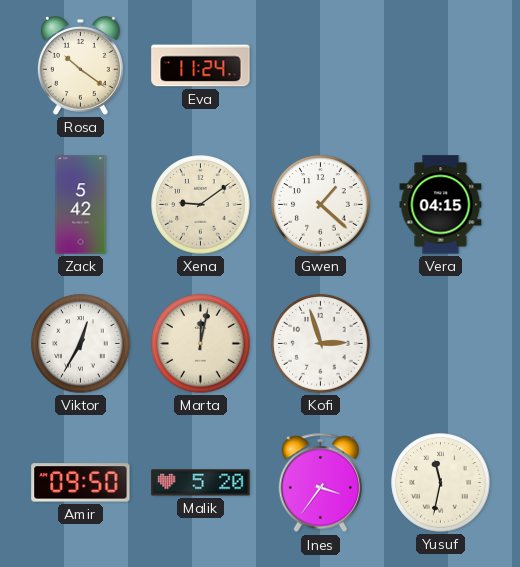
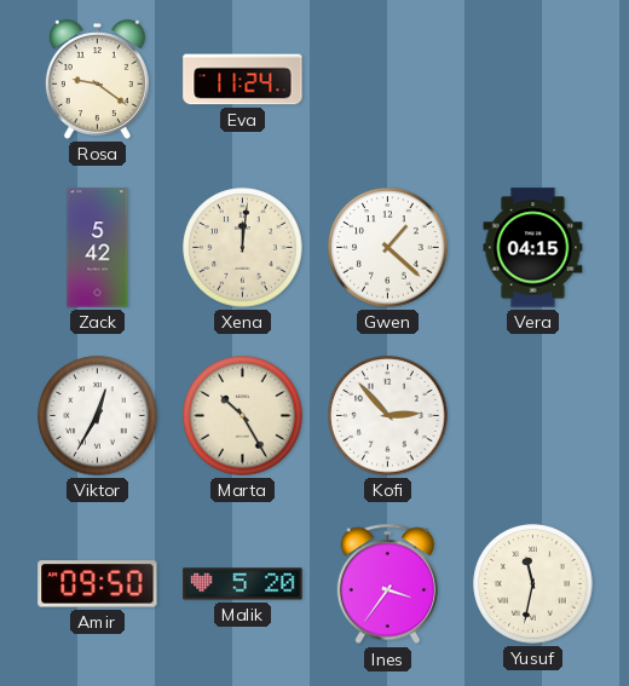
Rosa: 10:21 -> 9:21 (97, 80)
Xena: 9:09 -> 12:01 (243, 248)
Marta: 12:02 -> 10:25 (243, 416)
Kofi: 2:57 -> 2:53 (388, 416)
